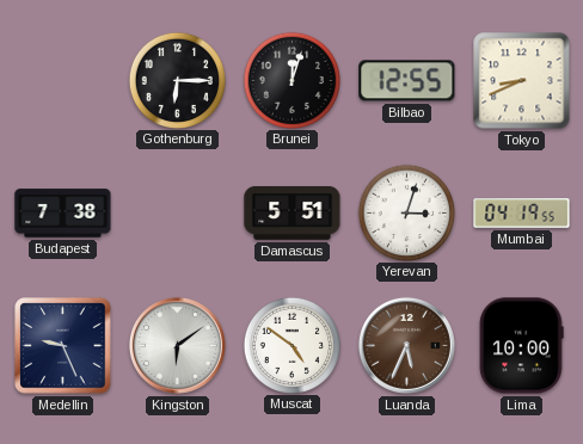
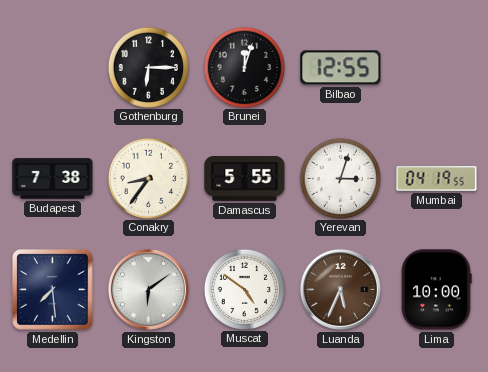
Tokyo: 8:41 -> none (522, 81)
Conakry: none -> 8:36 (148, 178)
Damascus: 5:51 -> 5:55 (245, 179)
Medellin: 9:26 -> 7:29 (53, 290)
